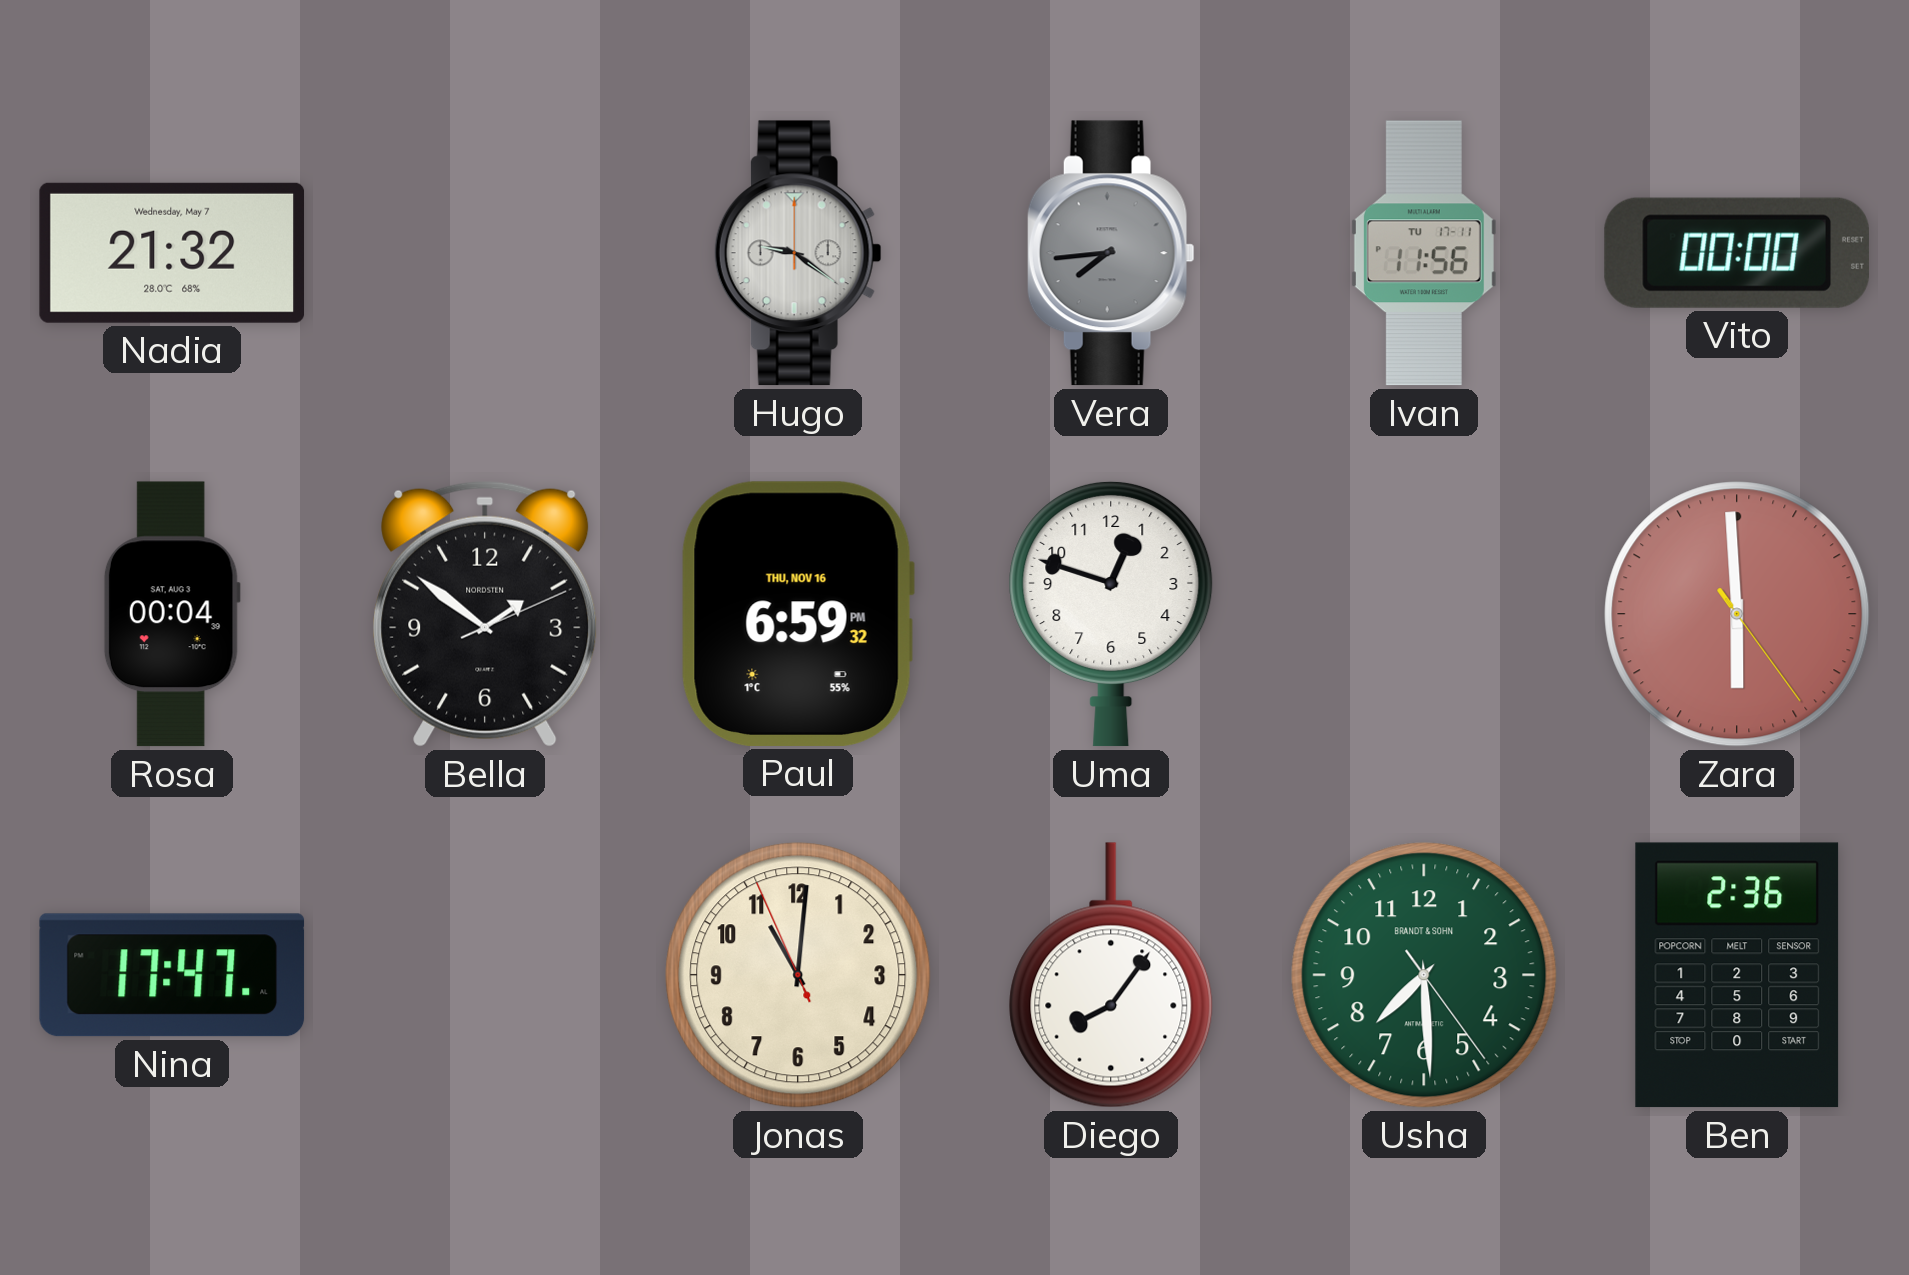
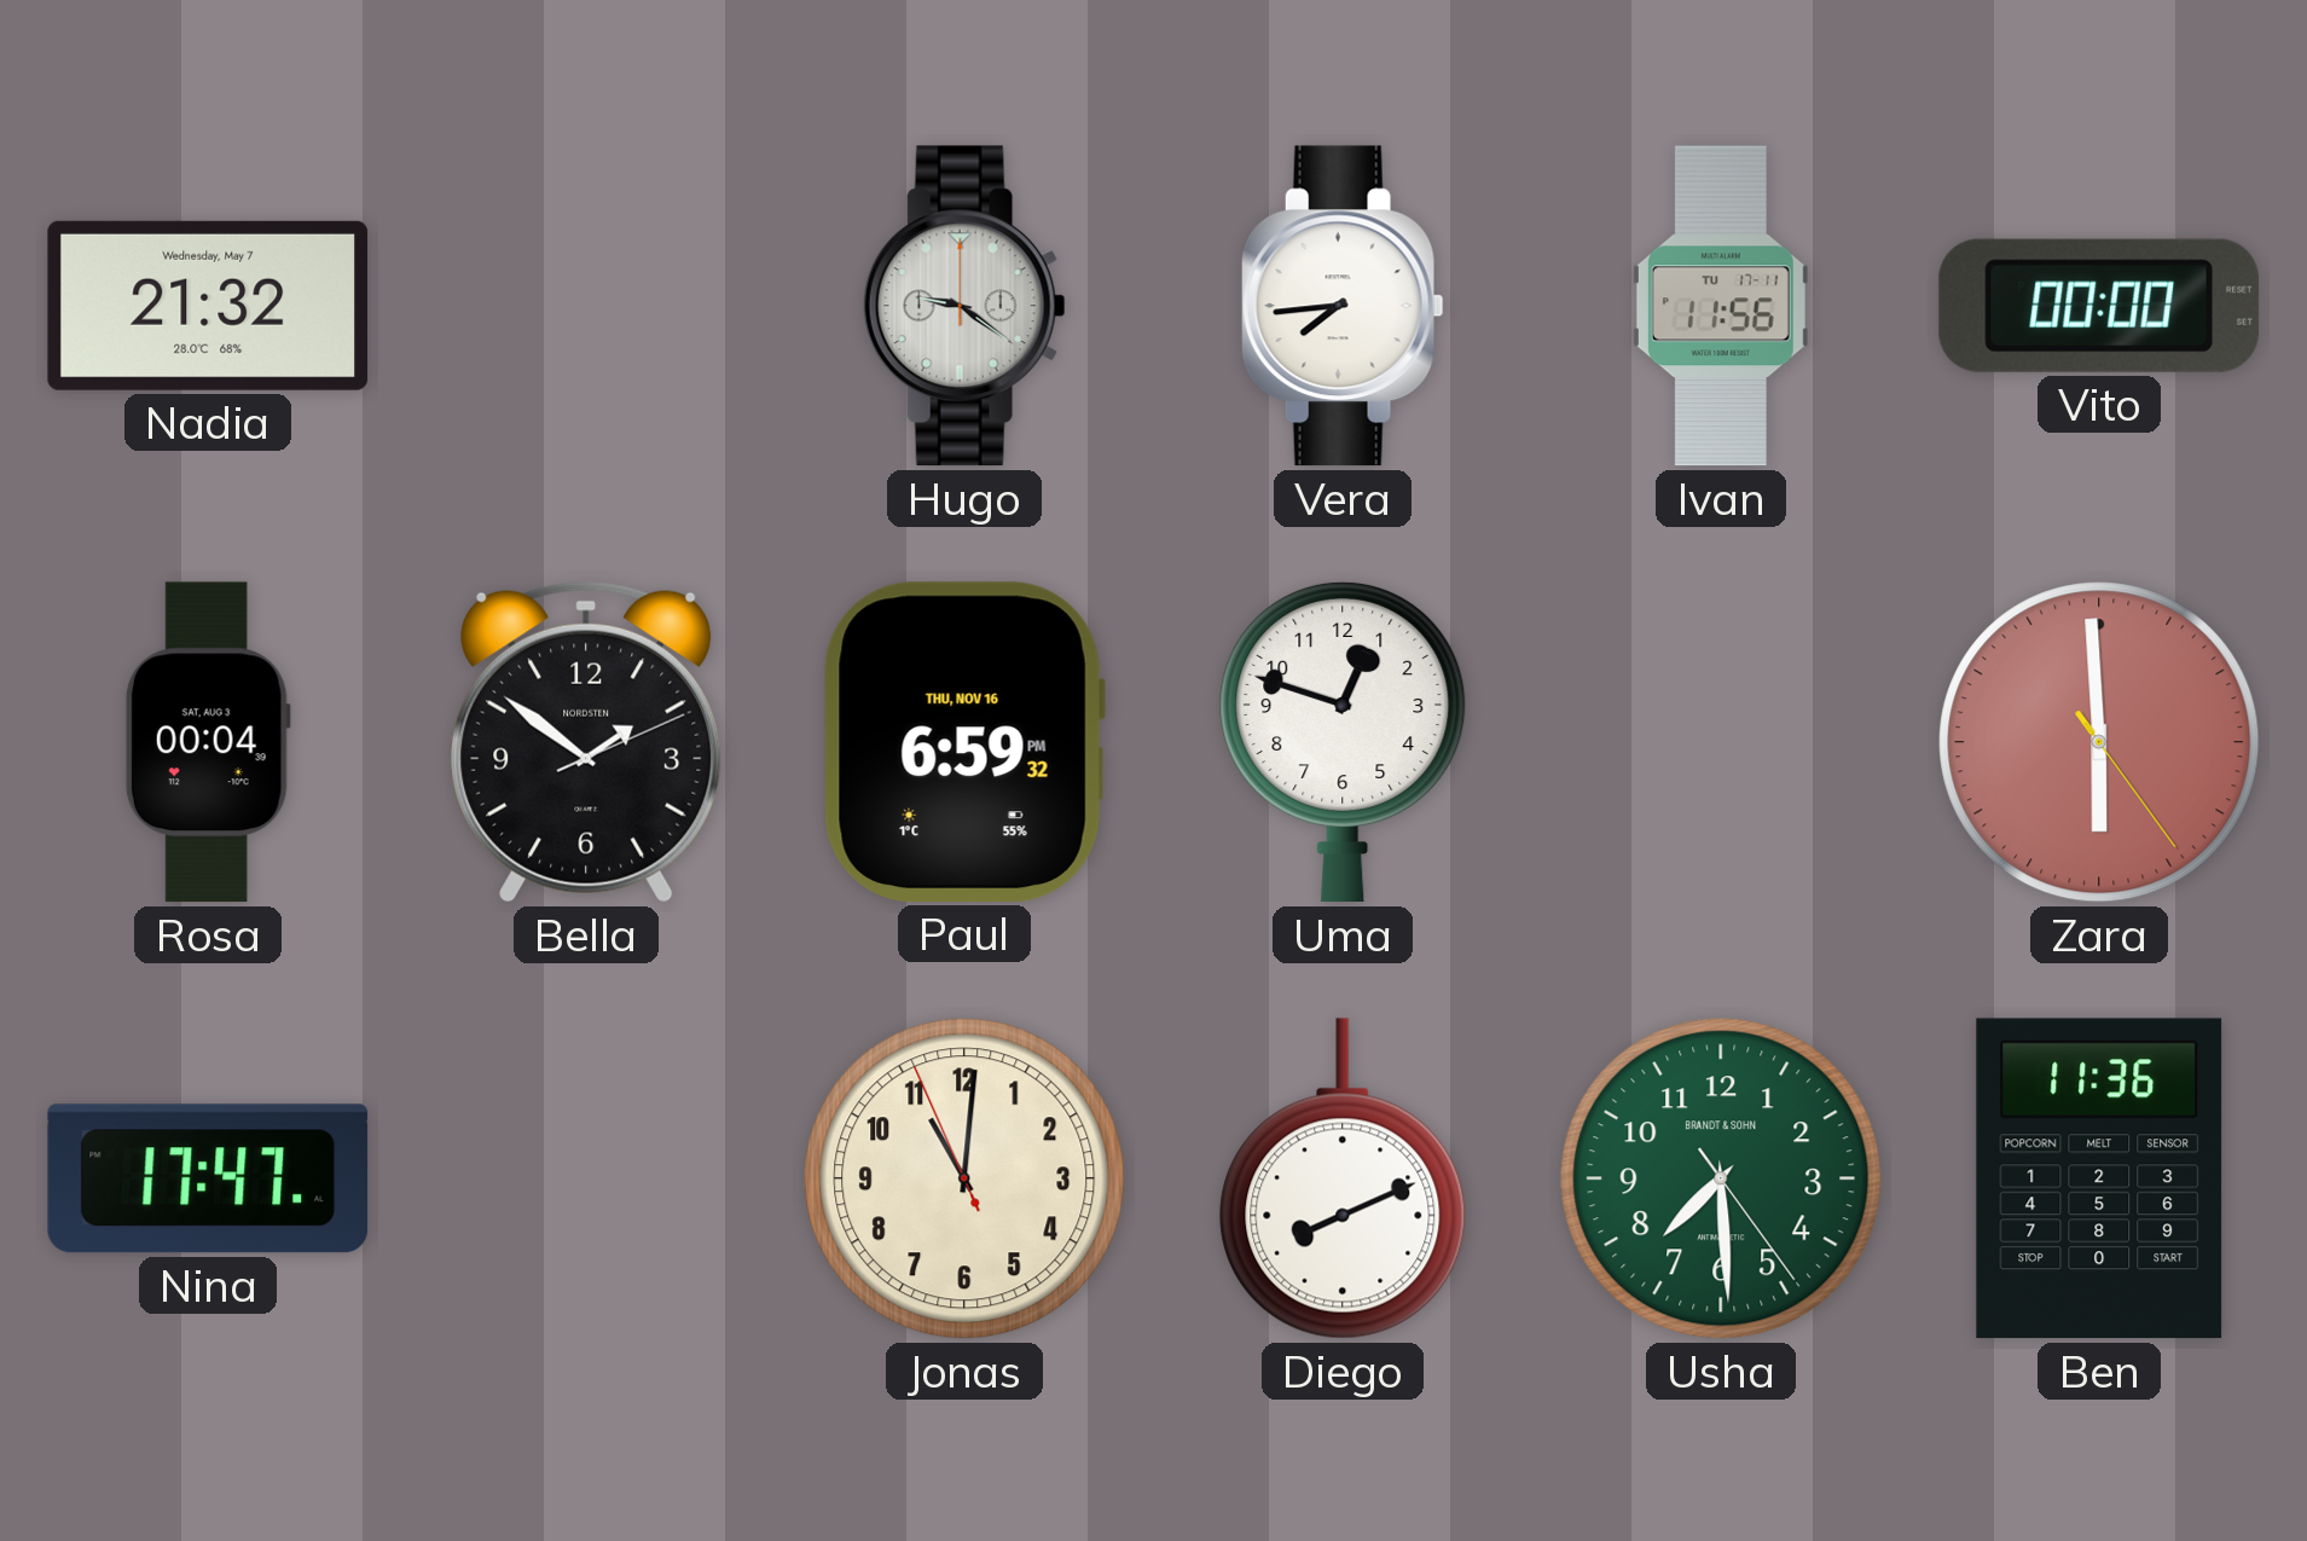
Vera dial: grey -> white (1343, 306)
Diego: 8:06 -> 8:11 (1343, 1178)
Ben: 2:36 -> 11:36 (2099, 1178)
